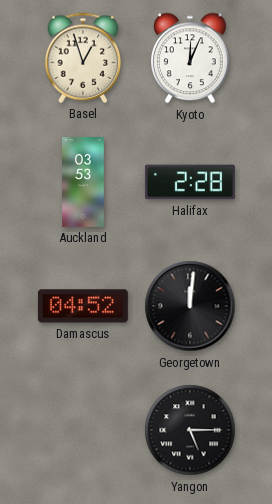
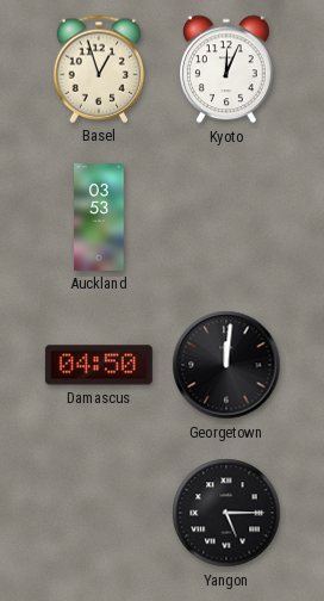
Halifax: 2:28 -> none (190, 182)
Damascus: 04:52 -> 04:50 (99, 365)
